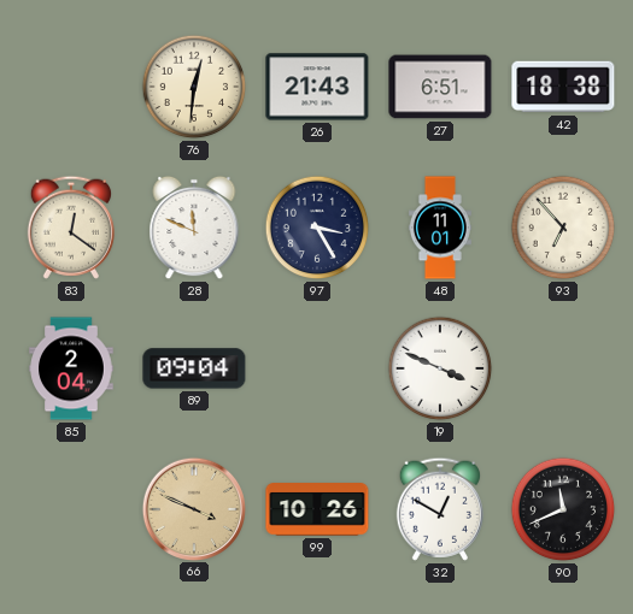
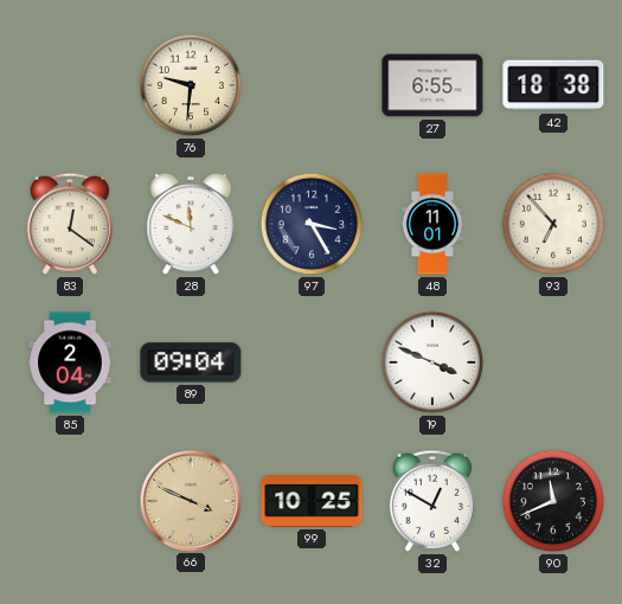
76: 12:31 -> 9:31 (191, 85)
26: 21:43 -> none (317, 87)
27: 6:51 -> 6:55 (432, 85)
99: 10:26 -> 10:25 (312, 501)
